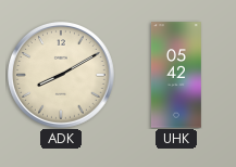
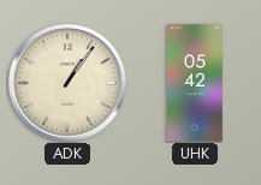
ADK: 8:10 -> 1:06 (69, 84)
